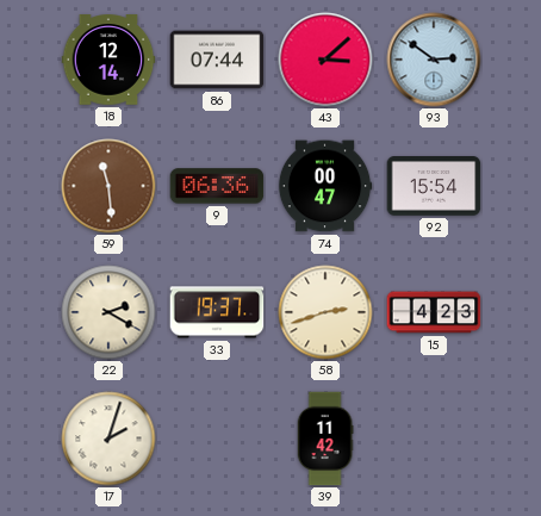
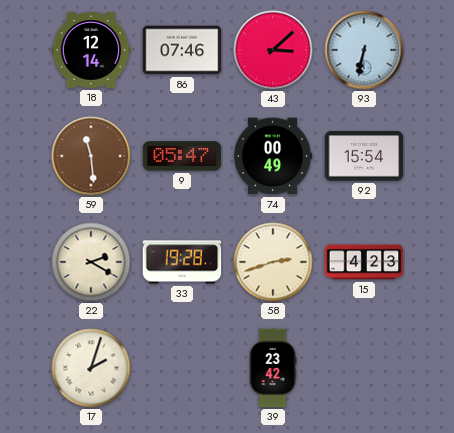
86: 07:44 -> 07:46 (182, 50)
93: 2:51 -> 6:32 (364, 50)
9: 06:36 -> 05:47 (182, 156)
74: 00:47 -> 00:49 (273, 156)
33: 19:37 -> 19:28 (182, 262)
39: 11:42 -> 23:42 (273, 368)
